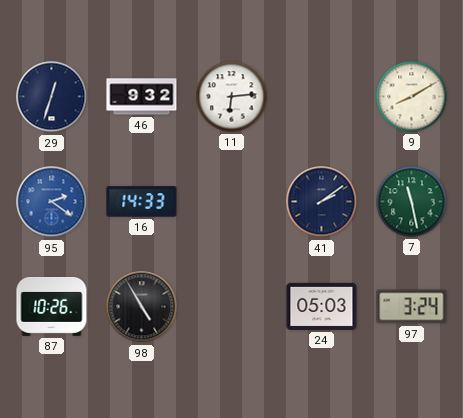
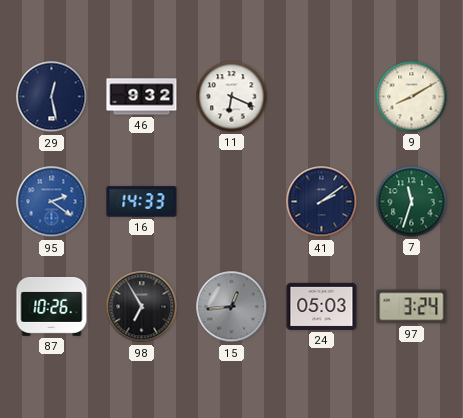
29: 12:33 -> 12:28 (52, 97)
11: 6:14 -> 6:19 (232, 97)
7: 11:28 -> 11:33 (412, 202)
98: 4:55 -> 6:55 (142, 307)
15: none -> 12:44 (232, 307)
